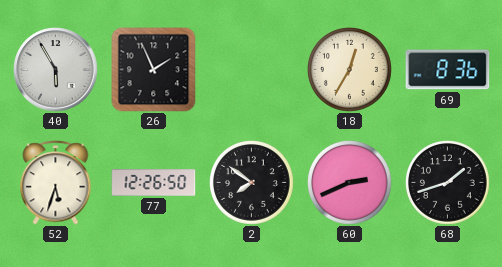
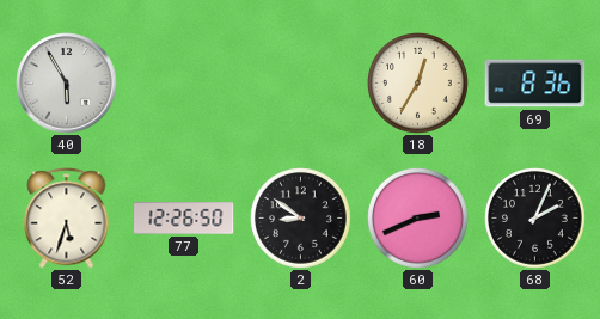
26: 1:56 -> none (154, 70)
2: 7:51 -> 8:51 (301, 219)
68: 1:42 -> 2:04 (535, 219)
